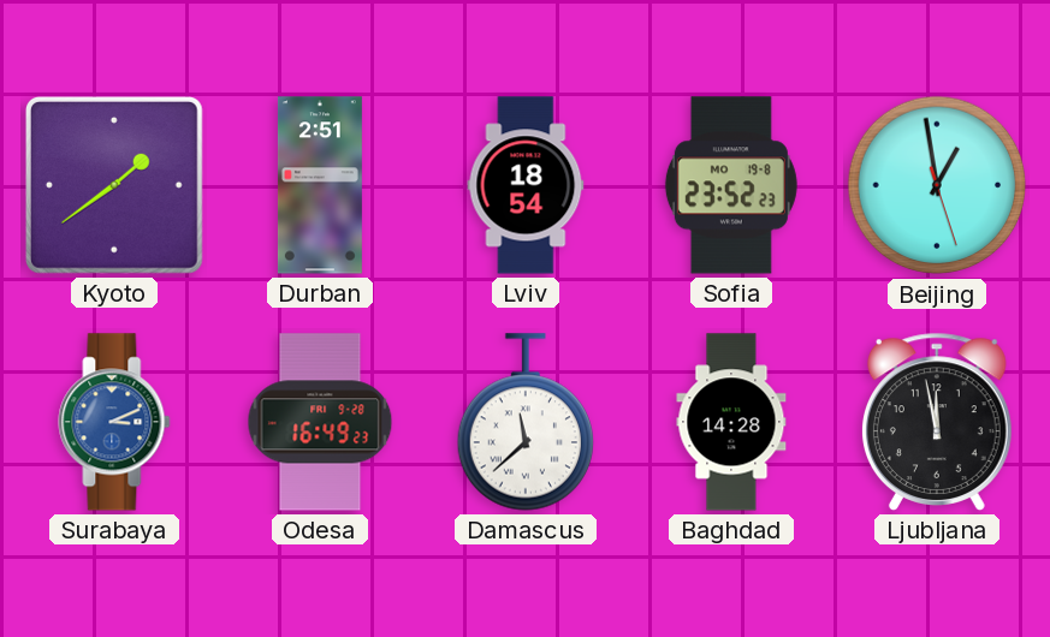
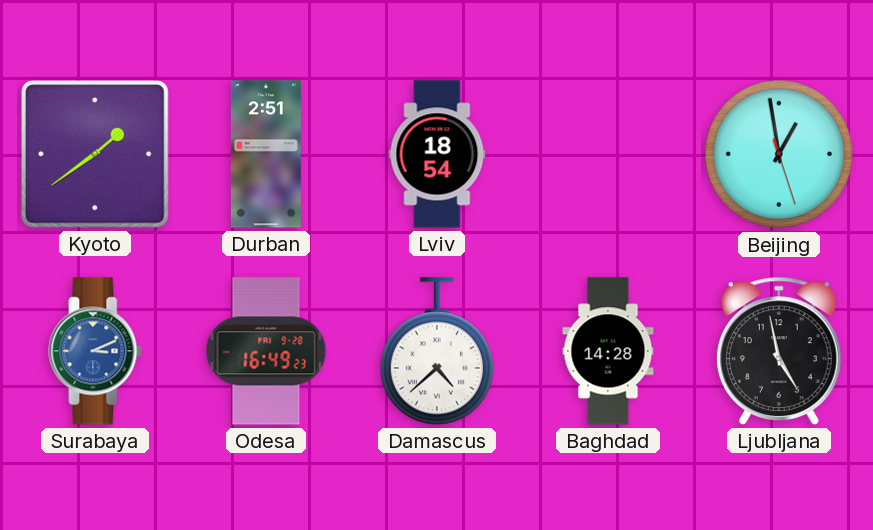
Sofia: 23:52 -> none (731, 185)
Damascus: 11:38 -> 4:38 (436, 351)
Ljubljana: 11:58 -> 4:58 (779, 351)
